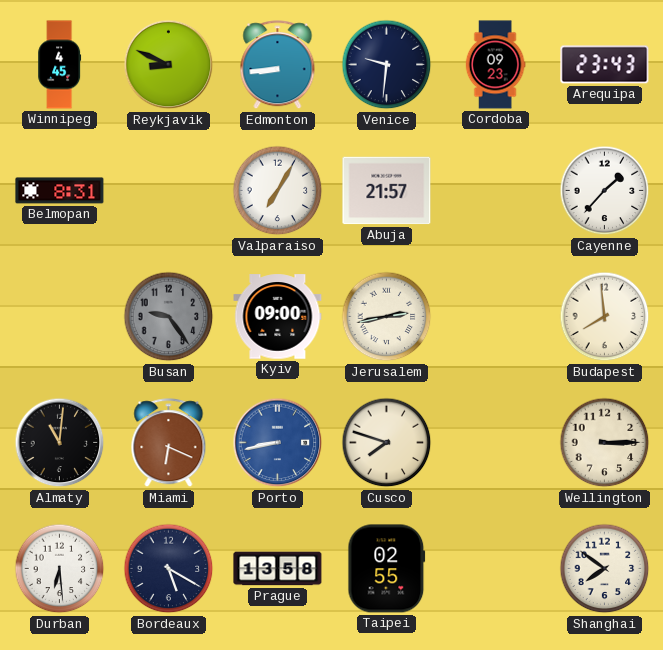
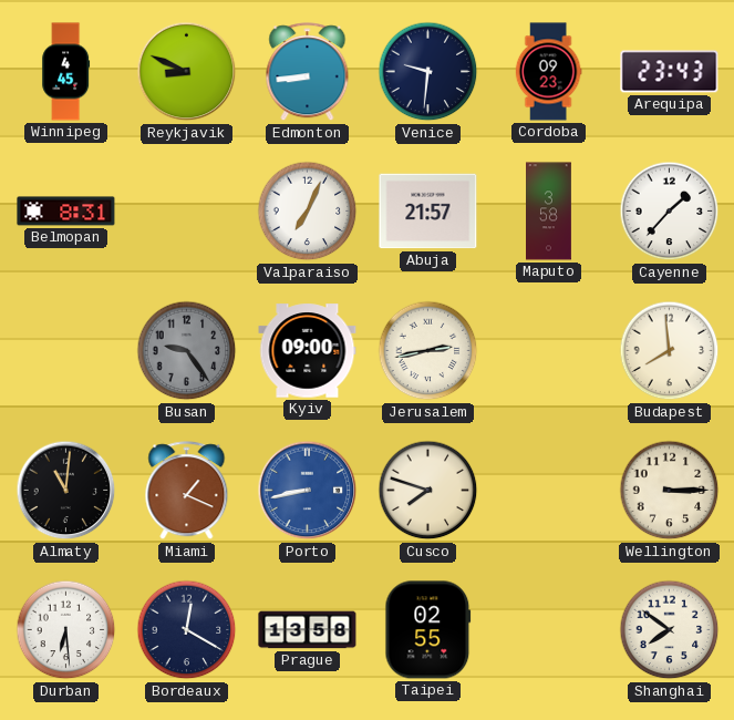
Valparaiso: 7:05 -> 7:04 (308, 212)
Maputo: none -> 3:58 (549, 212)
Miami: 6:19 -> 1:19 (187, 491)
Bordeaux: 5:20 -> 12:20 (187, 630)
